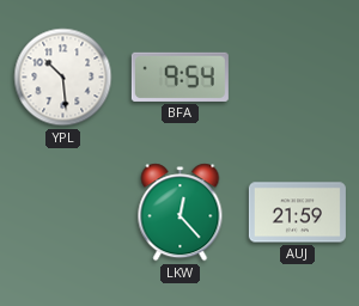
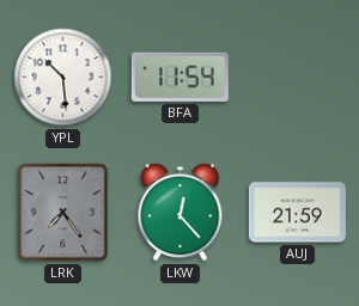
BFA: 9:54 -> 11:54 (180, 76)
LRK: none -> 7:24 (63, 213)
